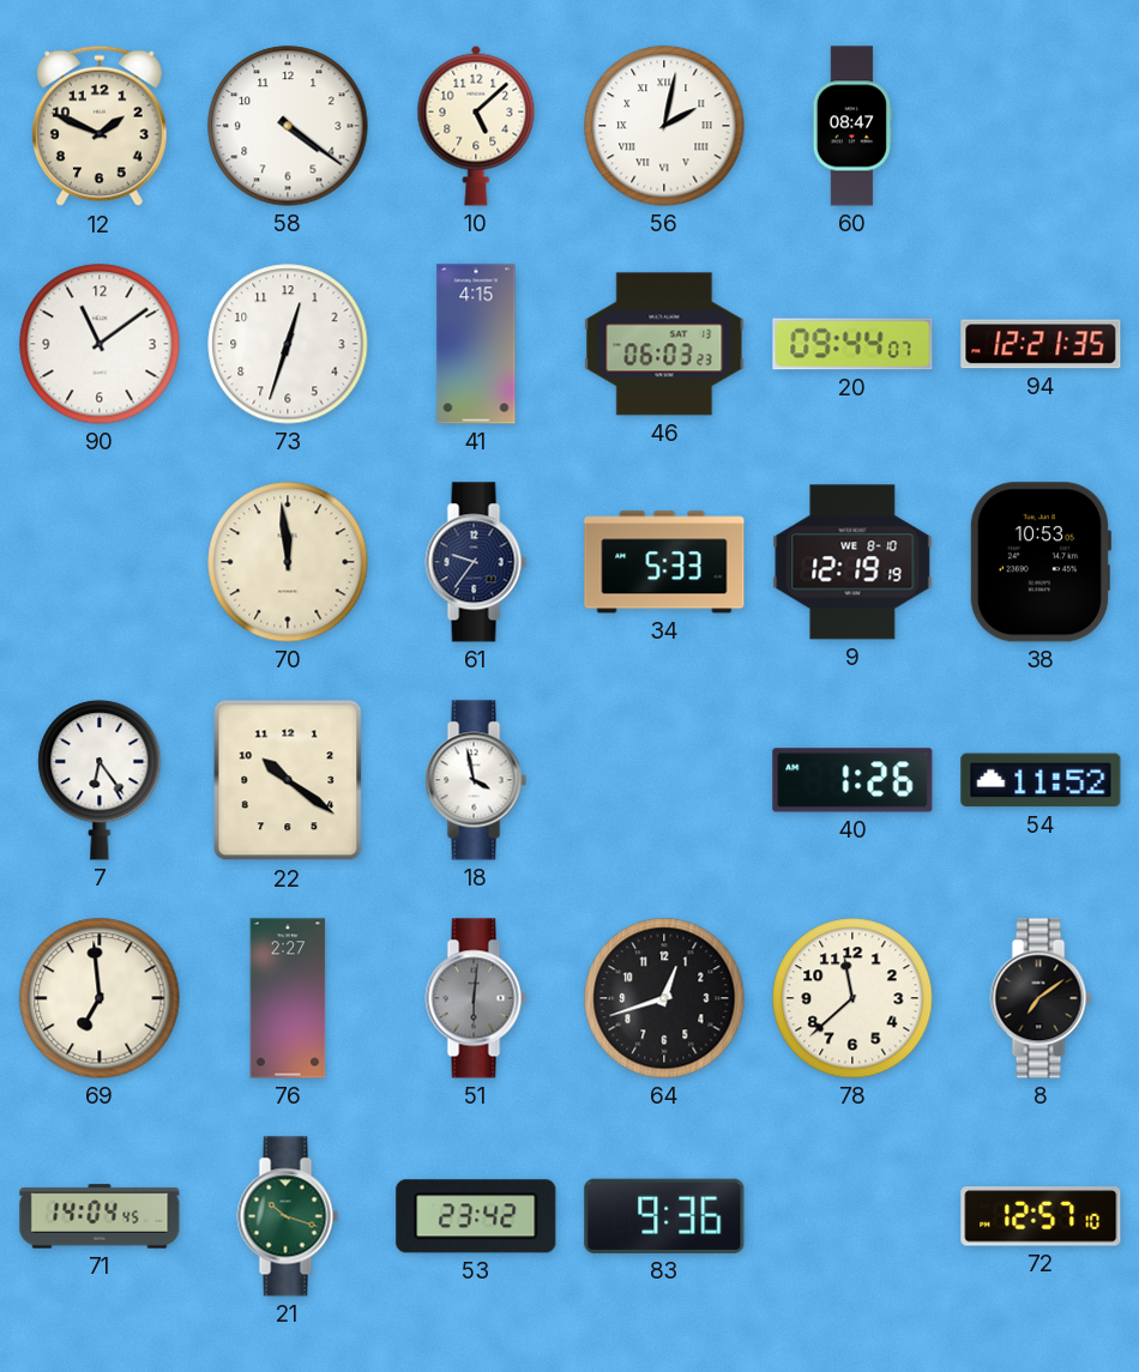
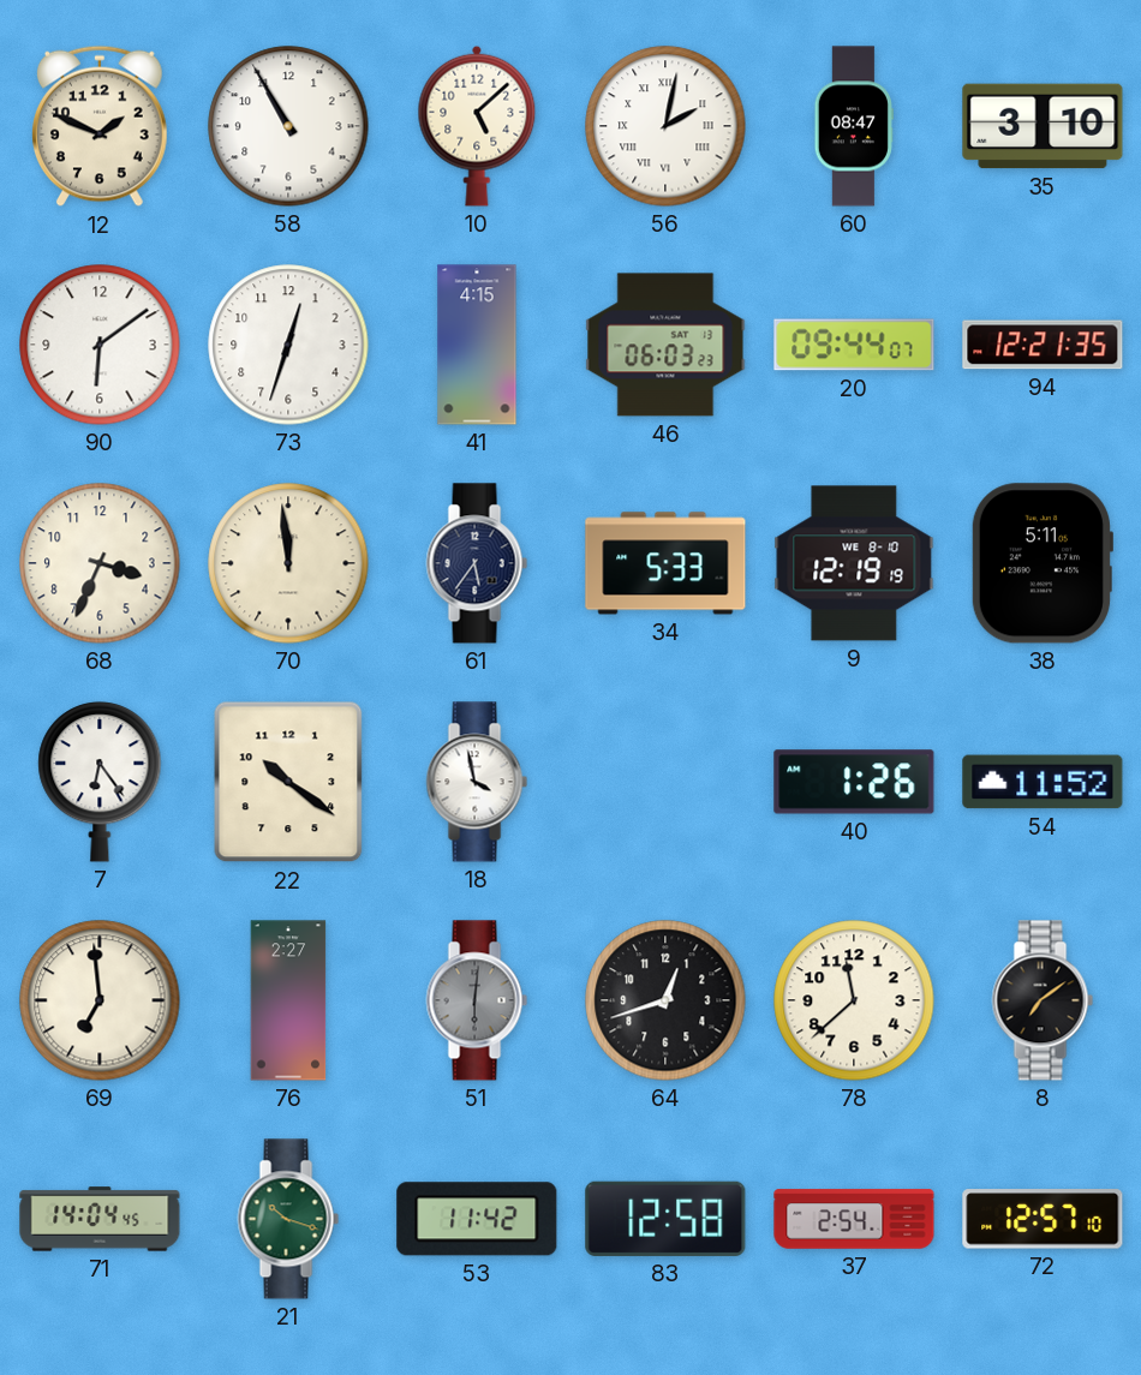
58: 4:21 -> 10:55 (288, 126)
35: none -> 3:10 (1043, 126)
90: 11:09 -> 6:09 (100, 345)
68: none -> 3:34 (100, 563)
61: 9:36 -> 5:36 (477, 563)
38: 10:53 -> 5:11 (1041, 563)
53: 23:42 -> 11:42 (477, 1219)
83: 9:36 -> 12:58 (665, 1219)
37: none -> 2:54 (854, 1219)
